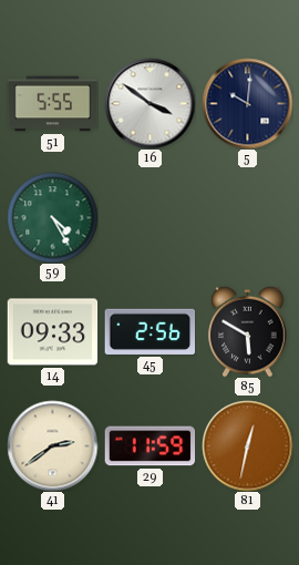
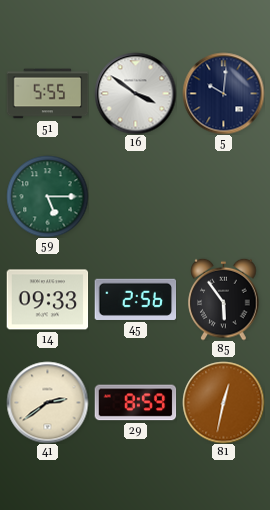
59: 4:25 -> 5:15 (47, 196)
85: 5:50 -> 5:54 (224, 299)
29: 11:59 -> 8:59 (135, 403)
